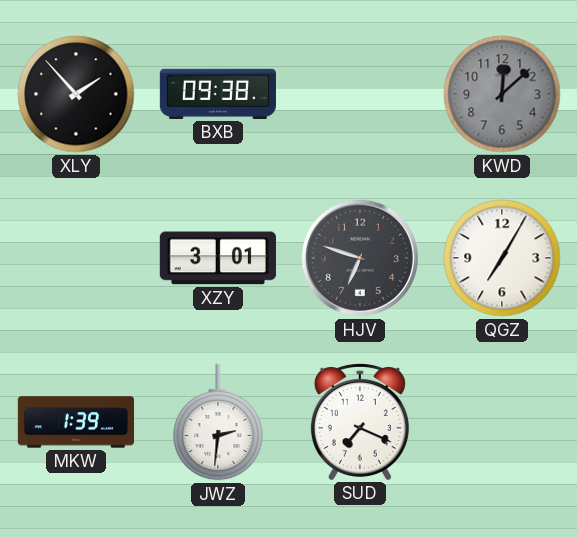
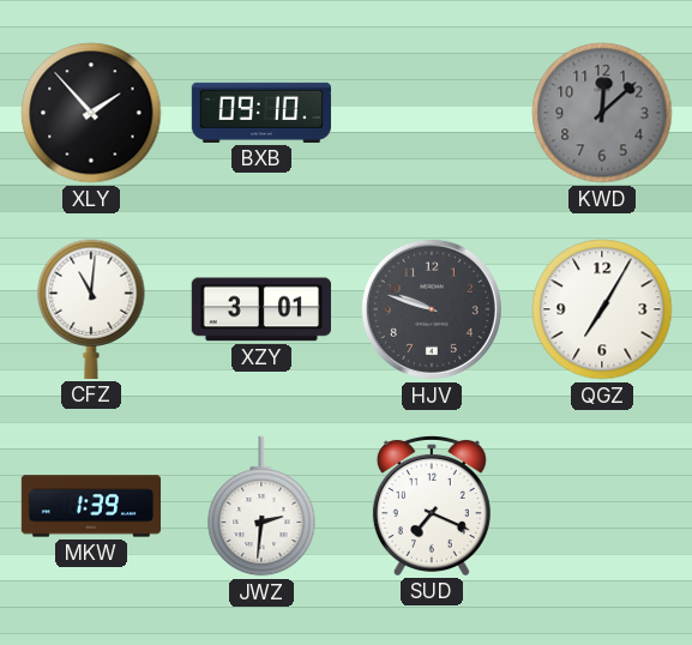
BXB: 09:38 -> 09:10 (261, 113)
CFZ: none -> 11:01 (91, 309)
HJV: 6:48 -> 9:48 (432, 309)
